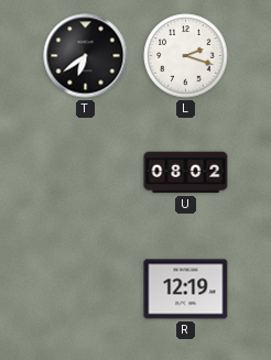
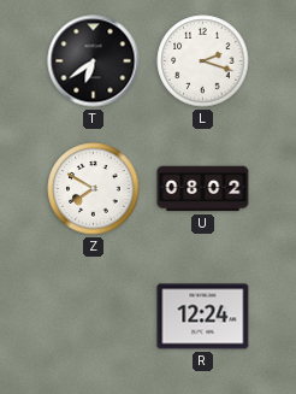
Z: none -> 7:50 (94, 189)
R: 12:19 -> 12:24 (203, 317)
